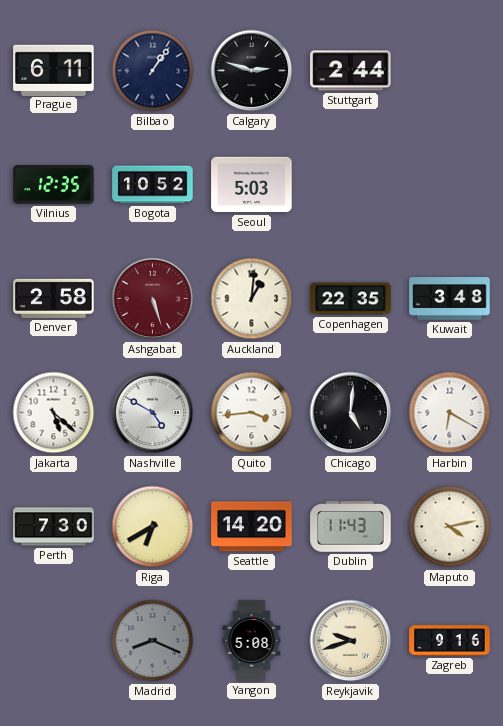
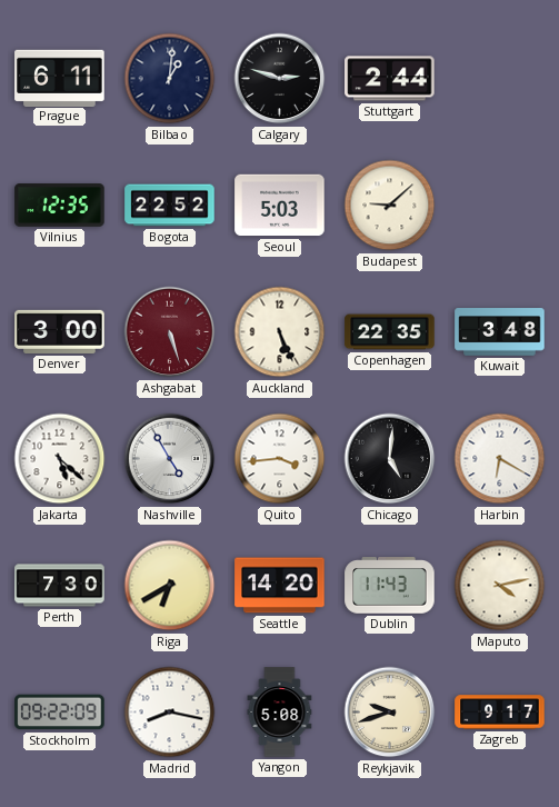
Bilbao: 1:06 -> 1:01 (170, 79)
Bogota: 10:52 -> 22:52 (170, 206)
Budapest: none -> 9:08 (390, 206)
Denver: 2:58 -> 3:00 (60, 331)
Auckland: 1:01 -> 5:26 (280, 332)
Nashville: 4:50 -> 4:55 (170, 459)
Stockholm: none -> 09:22 (60, 713)
Madrid: 8:19 -> 8:17 (170, 713)
Madrid dial: grey -> white (170, 713)
Zagreb: 9:16 -> 9:17 (500, 713)
